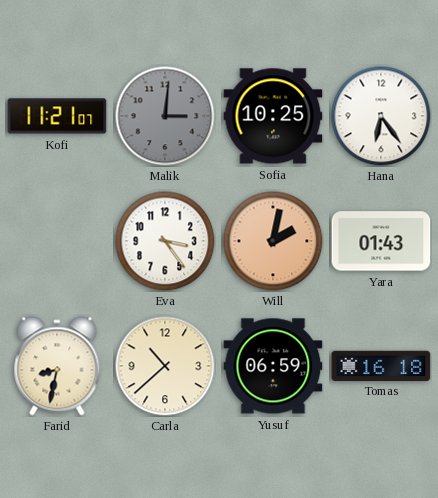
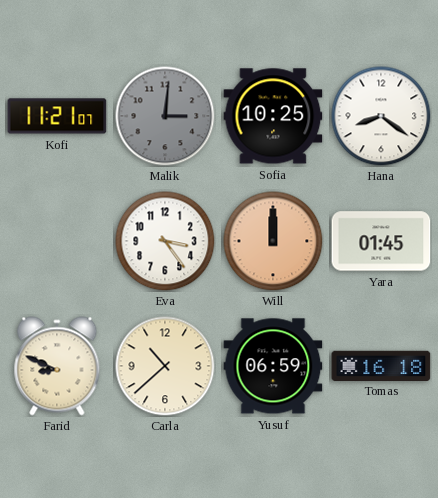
Hana: 6:24 -> 8:21 (381, 116)
Will: 2:02 -> 12:00 (273, 241)
Yara: 01:43 -> 01:45 (381, 241)
Farid: 8:32 -> 8:49 (57, 366)
